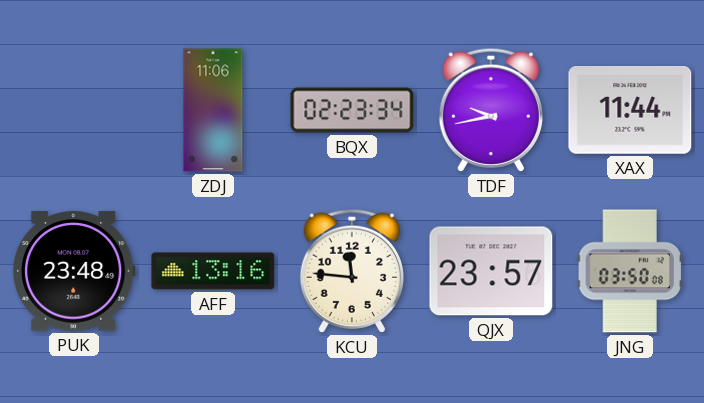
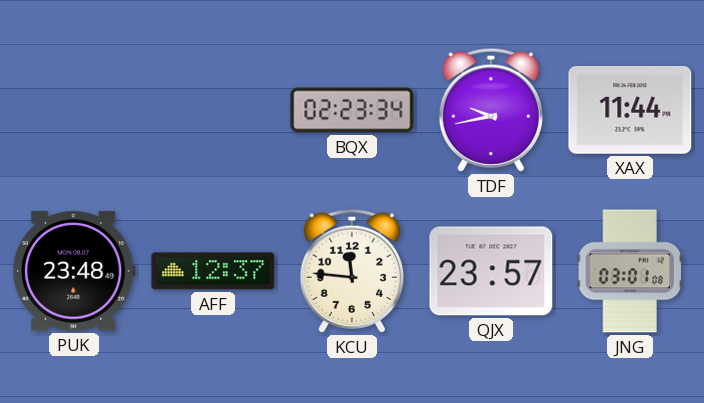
ZDJ: 11:06 -> none (213, 110)
AFF: 13:16 -> 12:37 (213, 271)
JNG: 03:50 -> 03:01 (630, 271)
